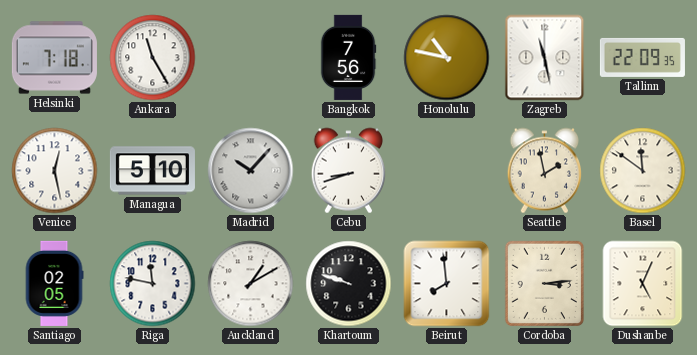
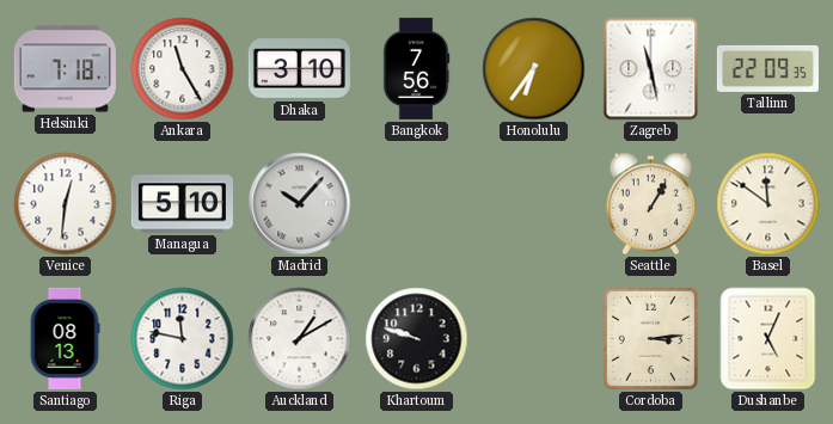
Dhaka: none -> 3:10 (299, 69)
Honolulu: 10:47 -> 6:36 (534, 69)
Venice: 12:28 -> 12:31 (66, 204)
Cebu: 8:42 -> none (348, 171)
Seattle: 1:58 -> 1:05 (650, 204)
Santiago: 02:05 -> 08:13 (65, 338)
Beirut: 7:59 -> none (447, 284)
